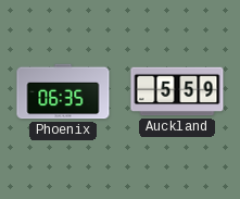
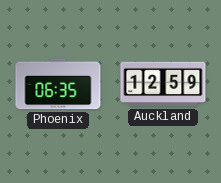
Auckland: 5:59 -> 12:59 (163, 84)
